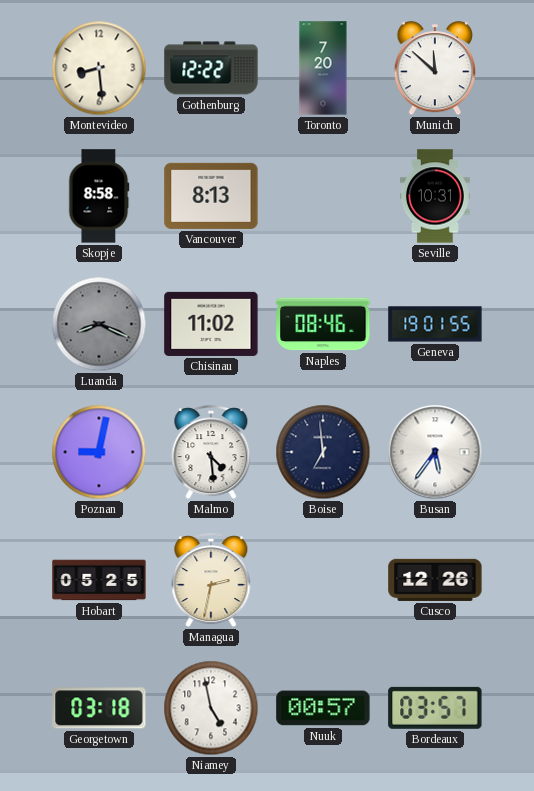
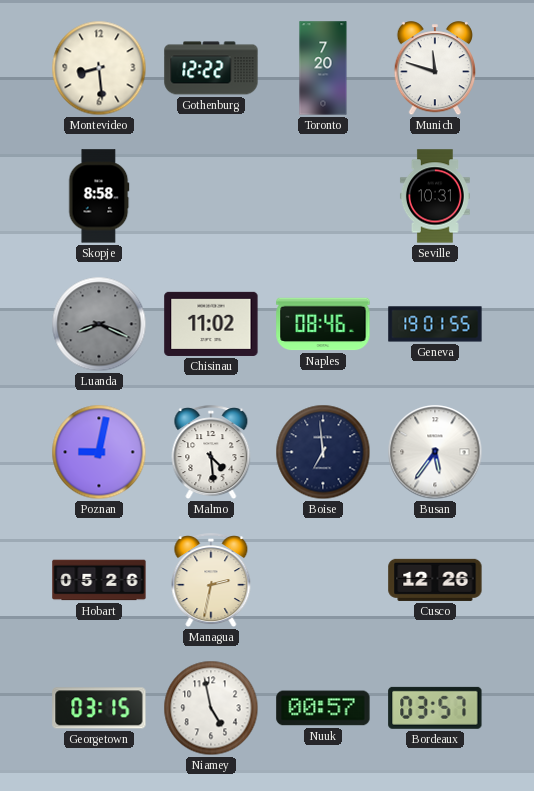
Munich: 11:52 -> 11:48 (434, 69)
Vancouver: 8:13 -> none (211, 196)
Hobart: 05:25 -> 05:26 (99, 580)
Georgetown: 03:18 -> 03:15 (99, 708)
